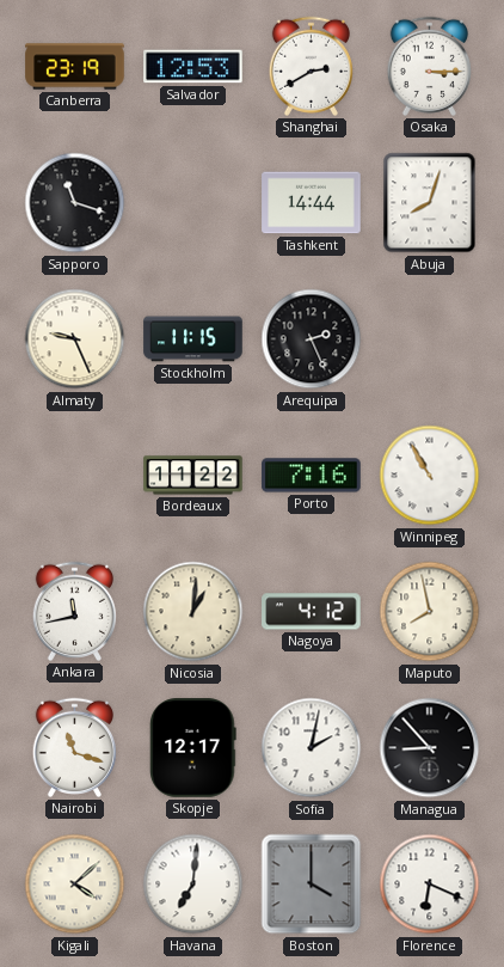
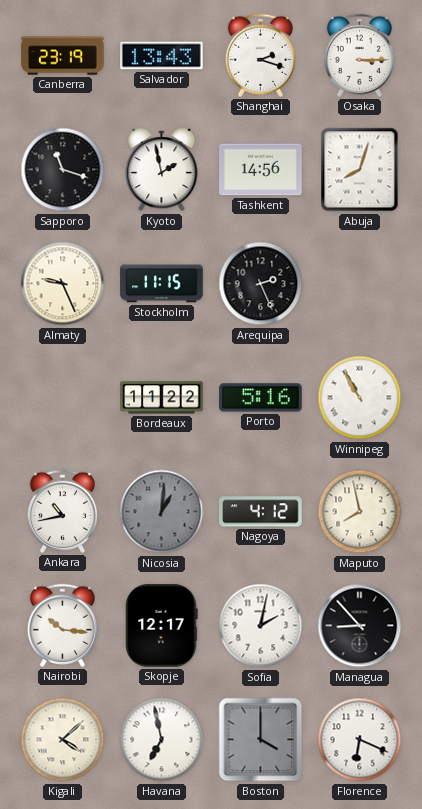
Salvador: 12:53 -> 13:43 (162, 56)
Shanghai: 2:40 -> 2:18 (260, 55)
Kyoto: none -> 1:58 (162, 170)
Tashkent: 14:44 -> 14:56 (261, 170)
Porto: 7:16 -> 5:16 (261, 398)
Ankara: 11:43 -> 10:43 (62, 511)
Nicosia dial: cream -> grey (162, 512)
Nairobi: 11:18 -> 10:16 (62, 625)
Havana: 7:01 -> 6:58 (162, 740)
